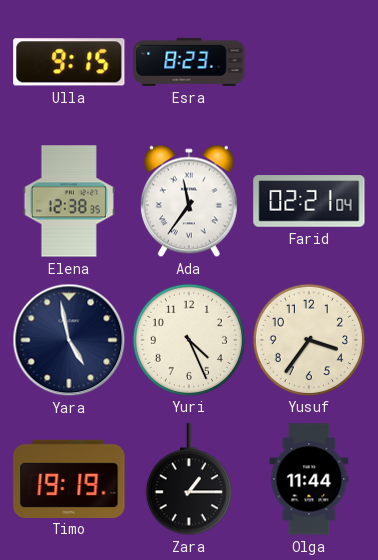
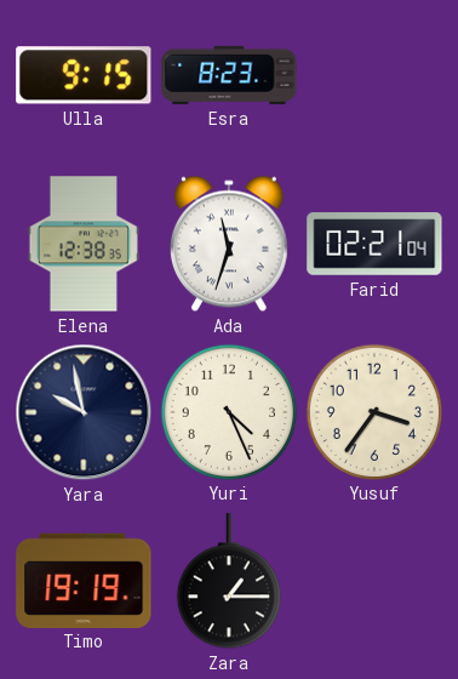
Ada: 11:36 -> 11:33 (229, 244)
Yara: 4:58 -> 9:58 (84, 412)
Olga: 11:44 -> none (309, 479)
